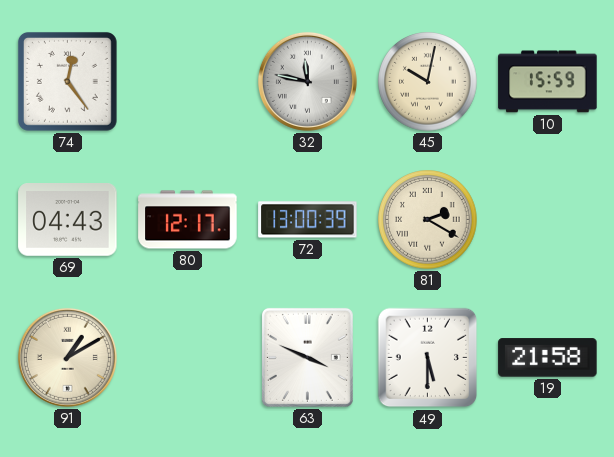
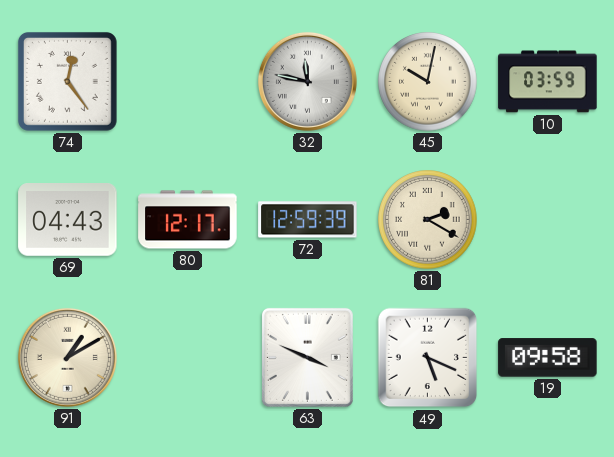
10: 15:59 -> 03:59 (548, 82)
72: 13:00 -> 12:59 (308, 220)
49: 5:30 -> 5:19 (428, 358)
19: 21:58 -> 09:58 (548, 358)
